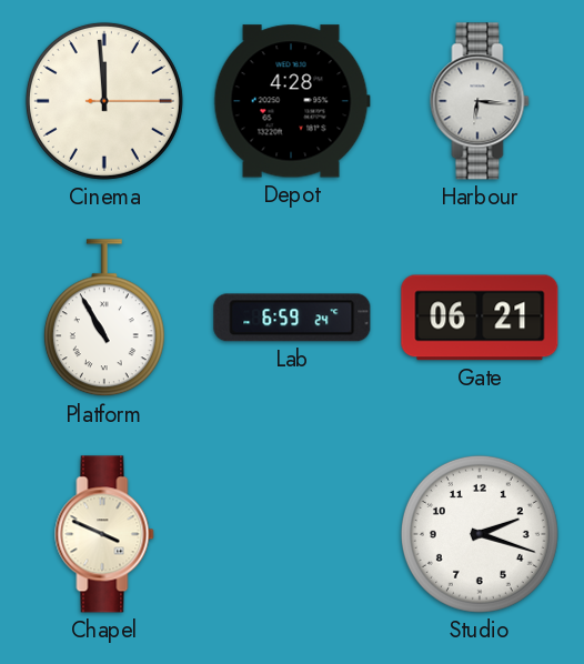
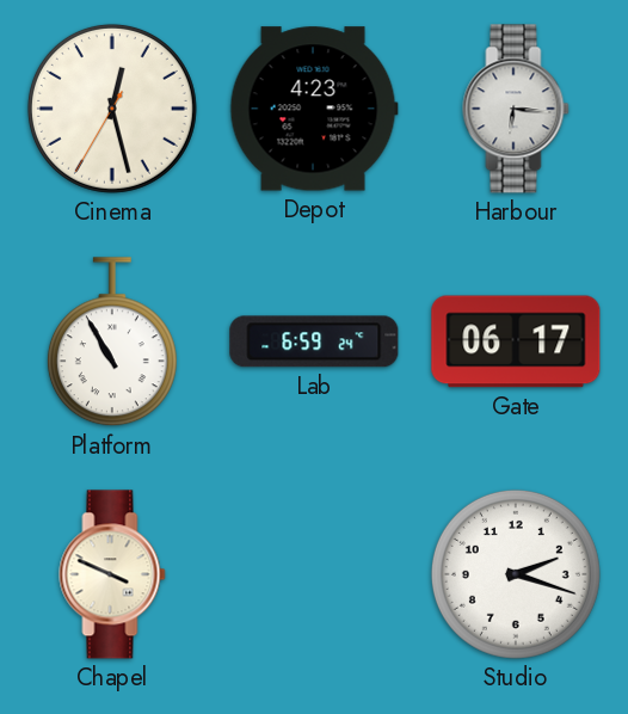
Cinema: 11:59 -> 12:27 (112, 109)
Depot: 4:28 -> 4:23 (314, 109)
Gate: 06:21 -> 06:17 (516, 341)
